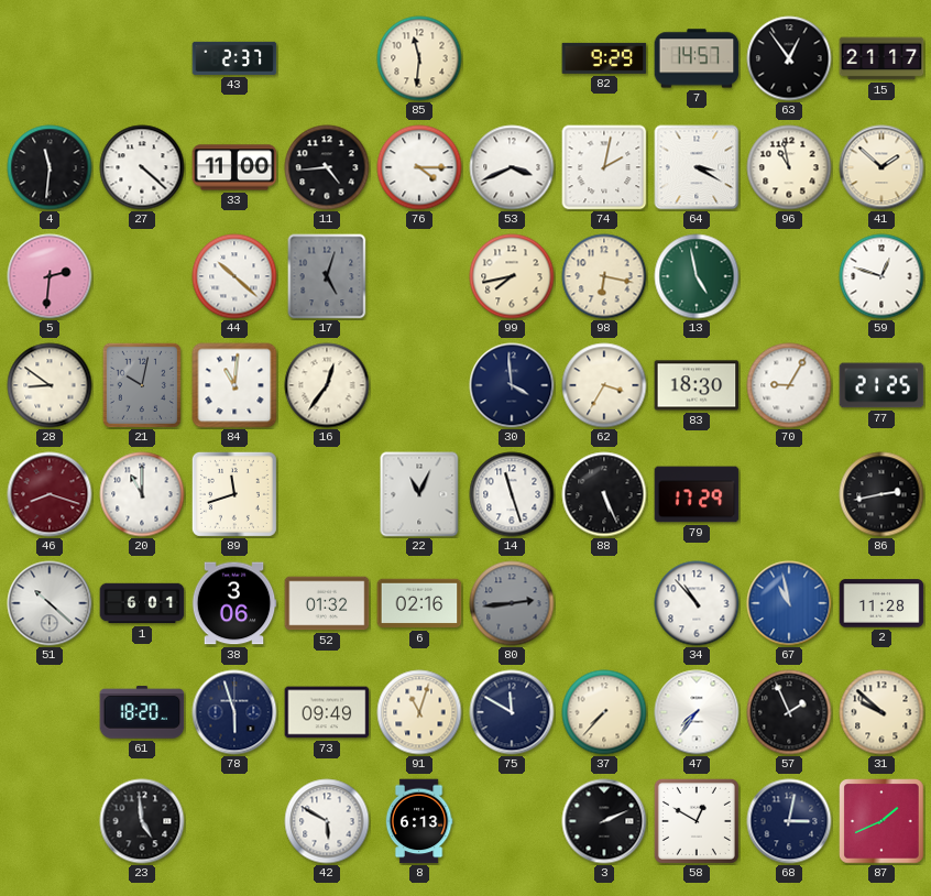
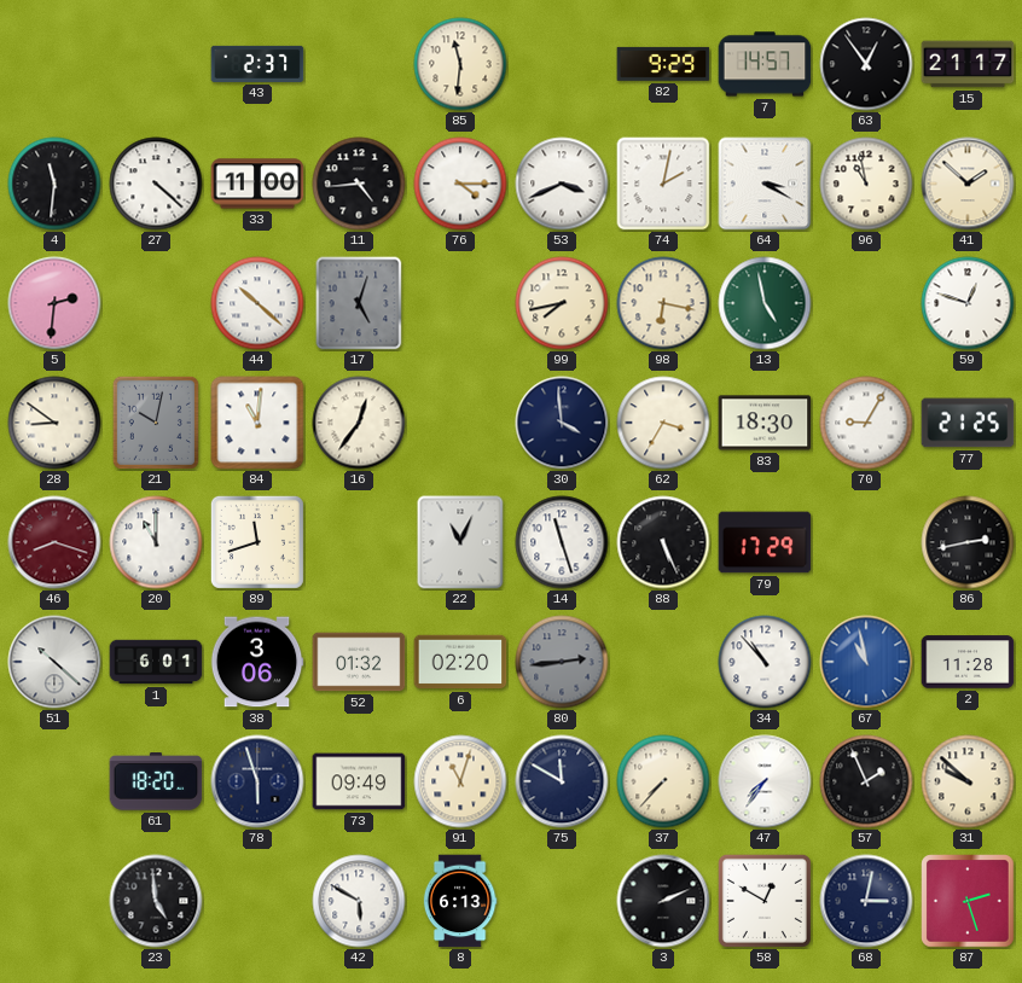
6: 02:16 -> 02:20 (460, 662)
87: 1:41 -> 2:27 (968, 901)
